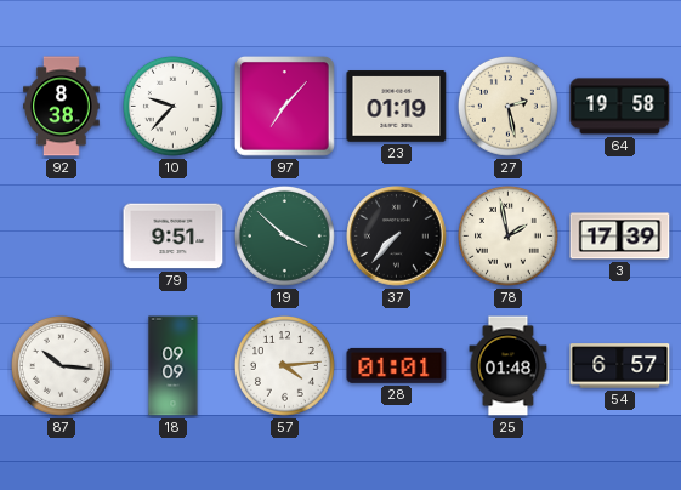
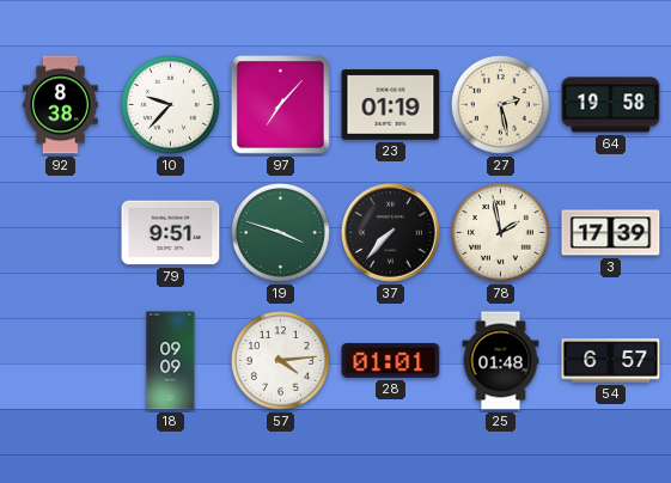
19: 3:52 -> 3:48 (280, 232)
87: 10:16 -> none (61, 365)
